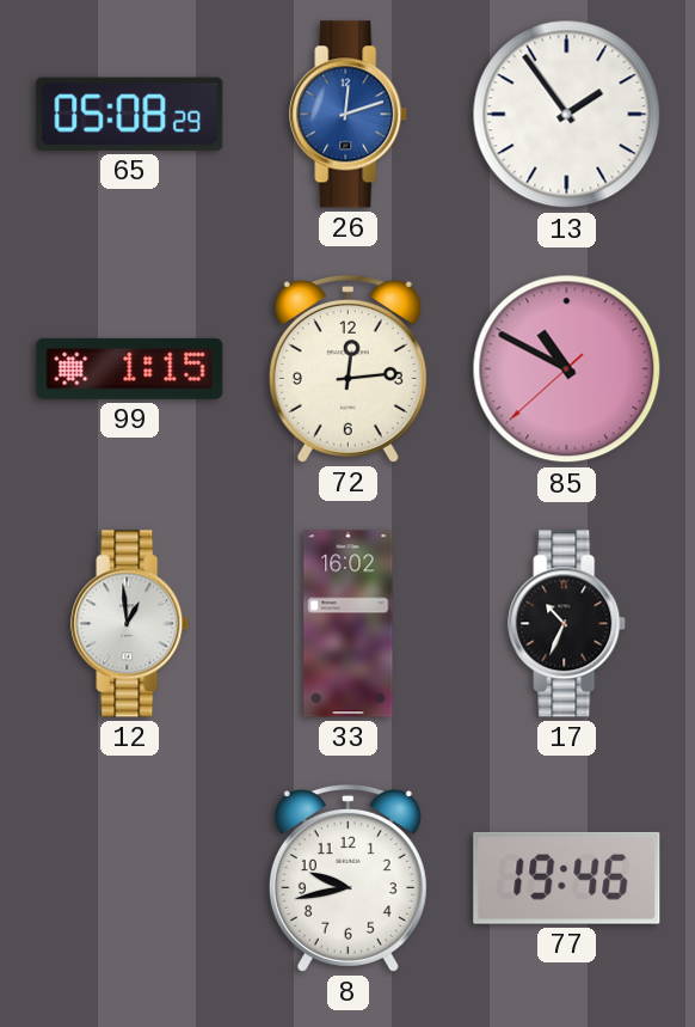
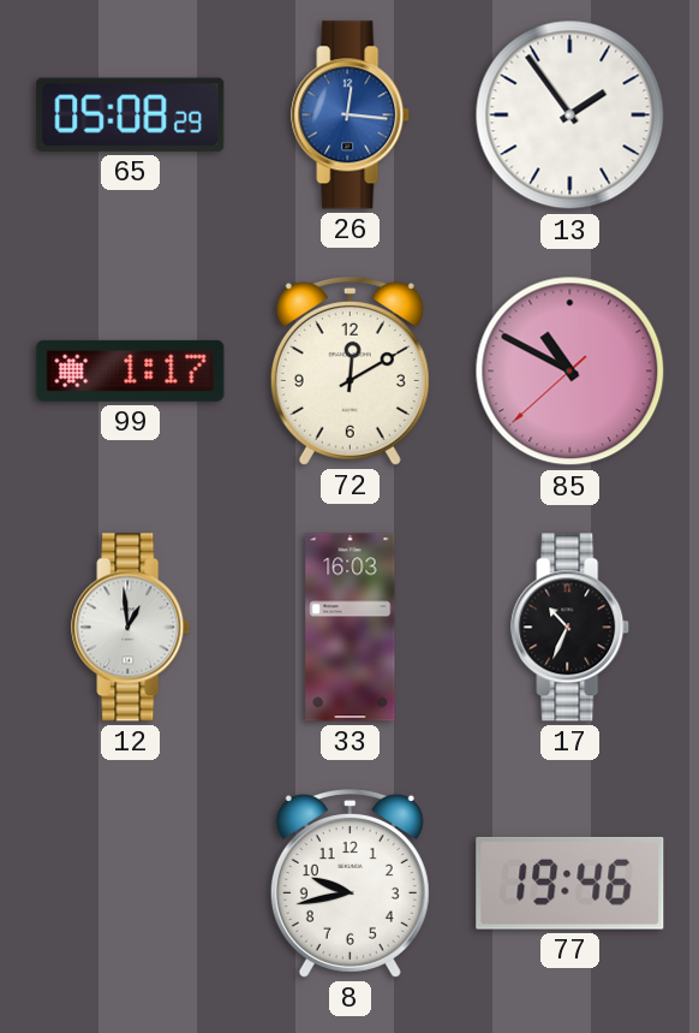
26: 12:12 -> 12:16 (351, 115)
99: 1:15 -> 1:17 (131, 370)
72: 12:14 -> 12:10 (349, 370)
33: 16:02 -> 16:03 (351, 628)
